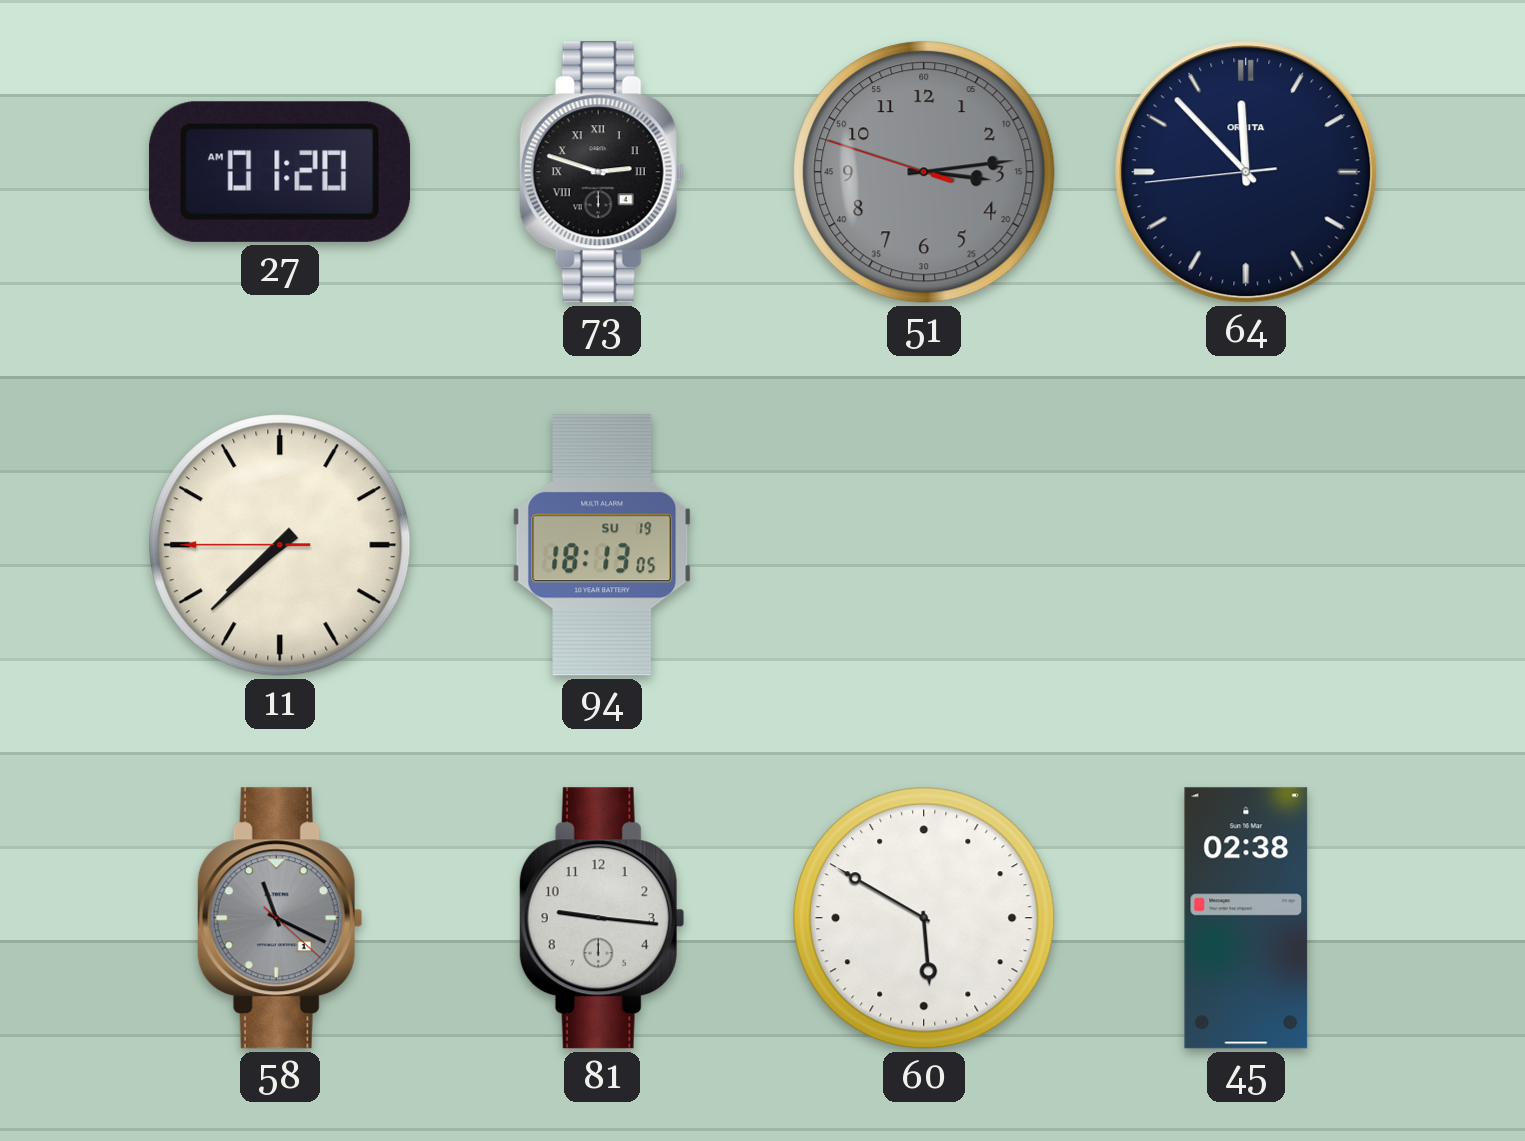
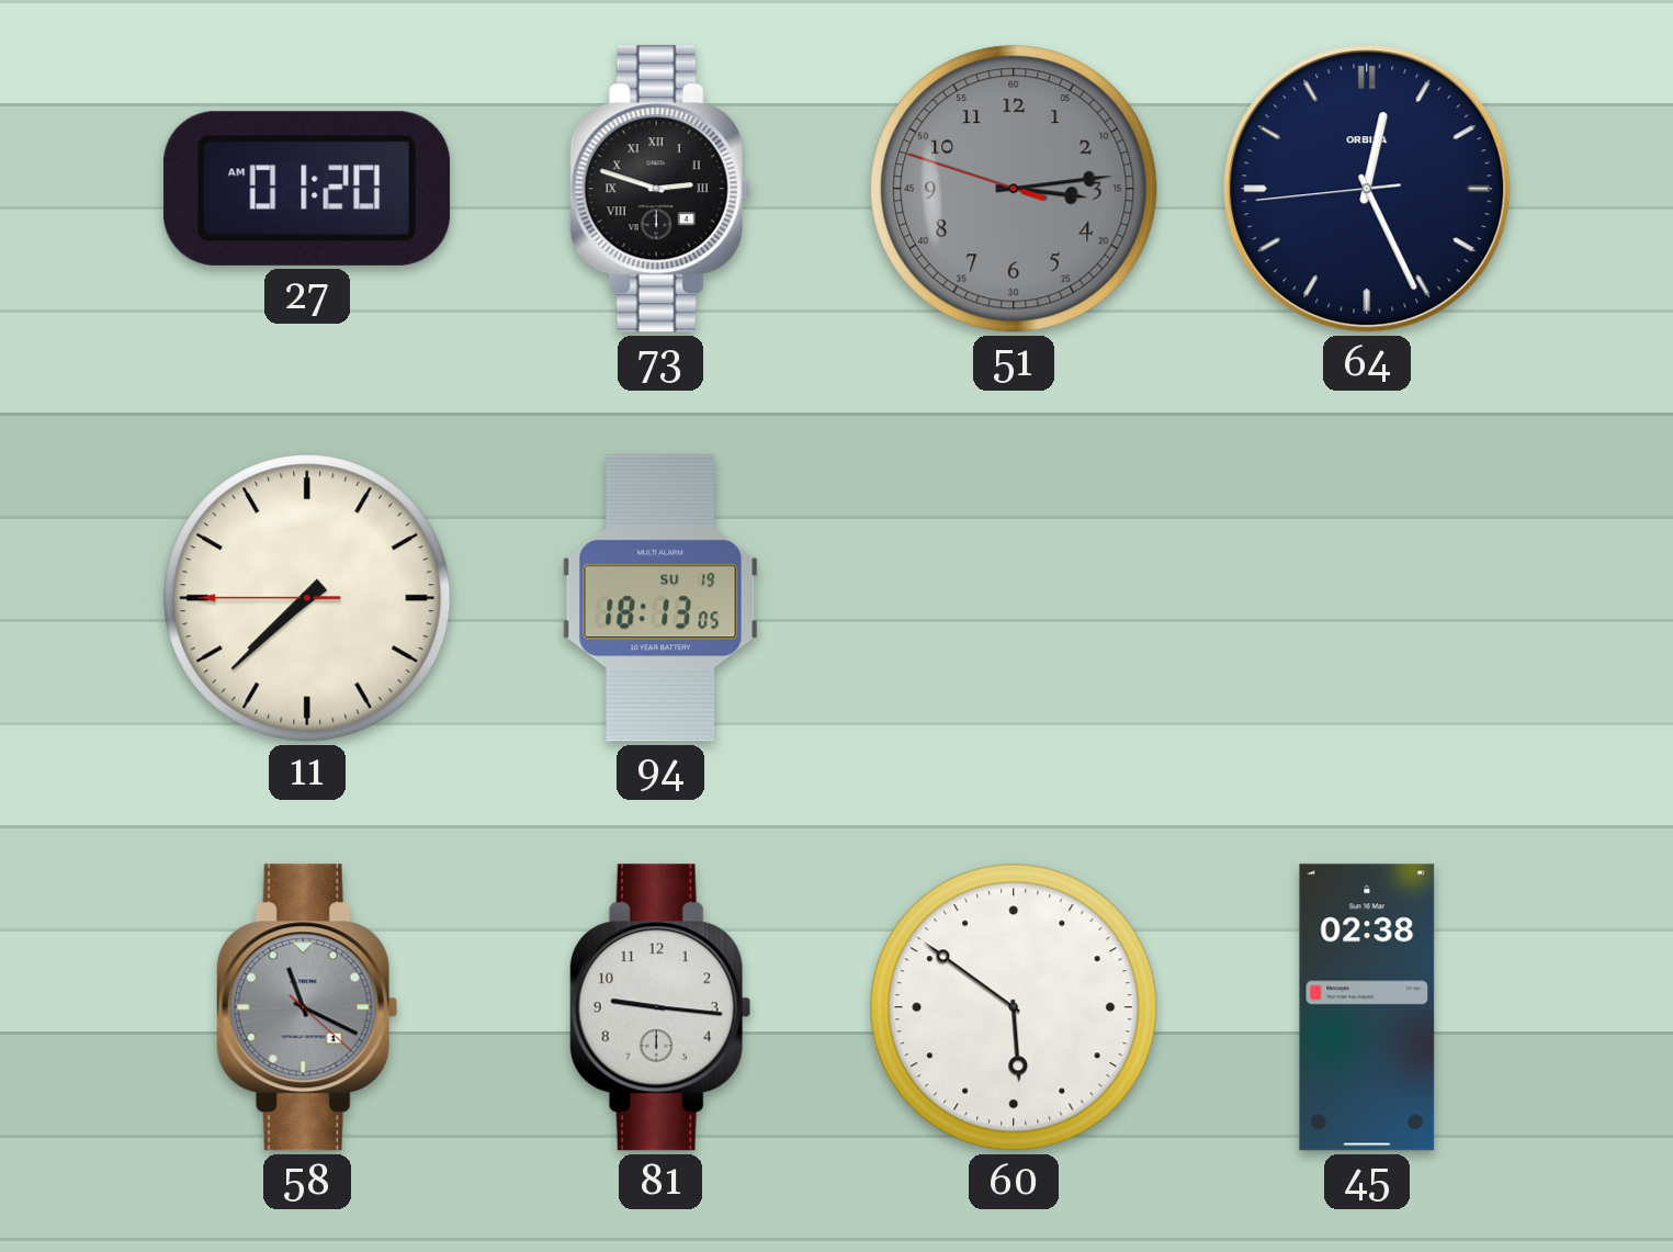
64: 11:52 -> 12:25 (1367, 189)
60: 5:50 -> 5:51 (1014, 1007)
